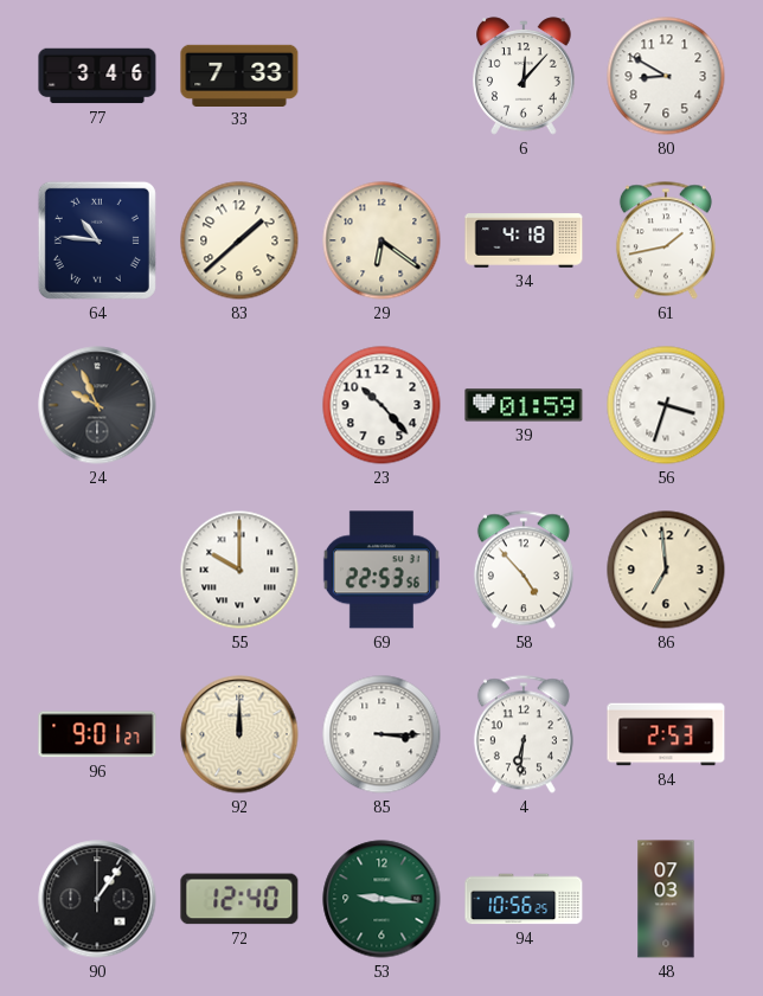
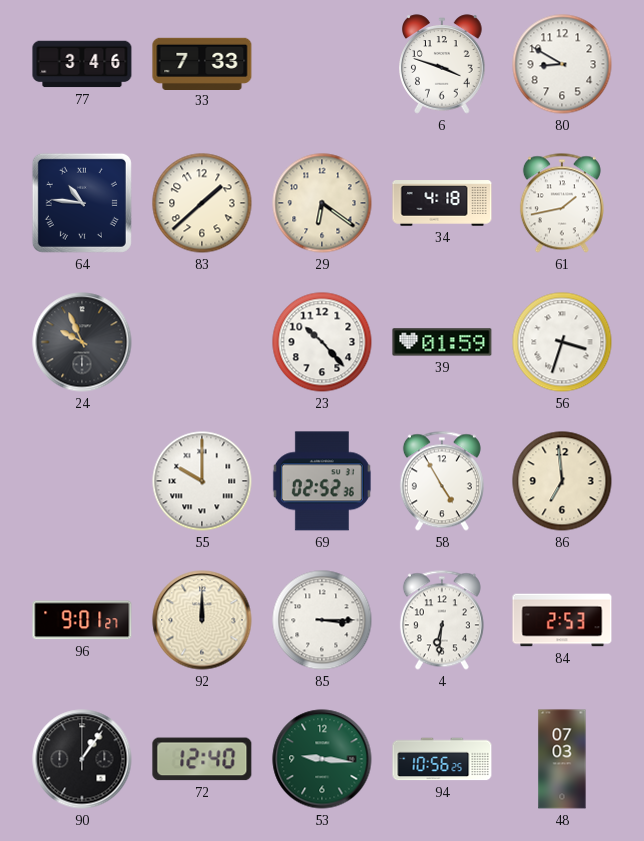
6: 12:07 -> 3:48 (443, 64)
69: 22:53 -> 02:52 (322, 481)
58: 4:53 -> 4:55 (442, 481)
